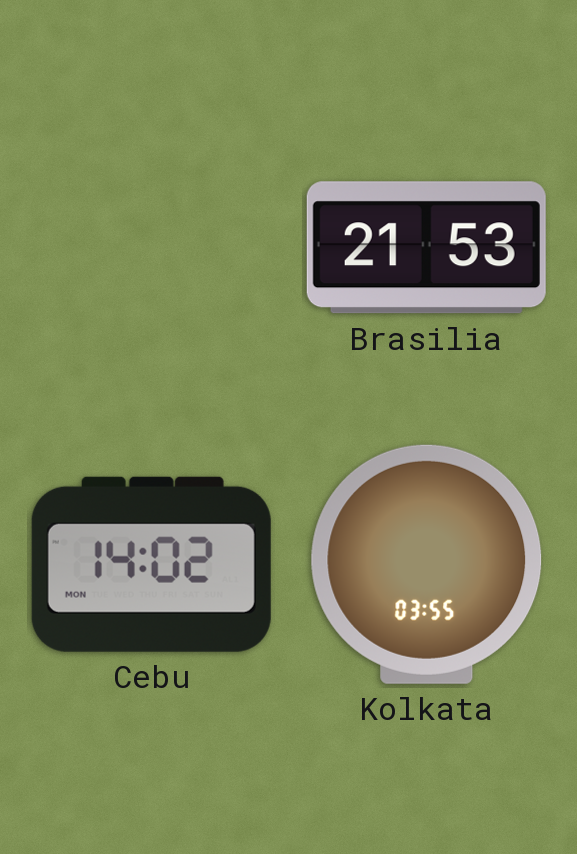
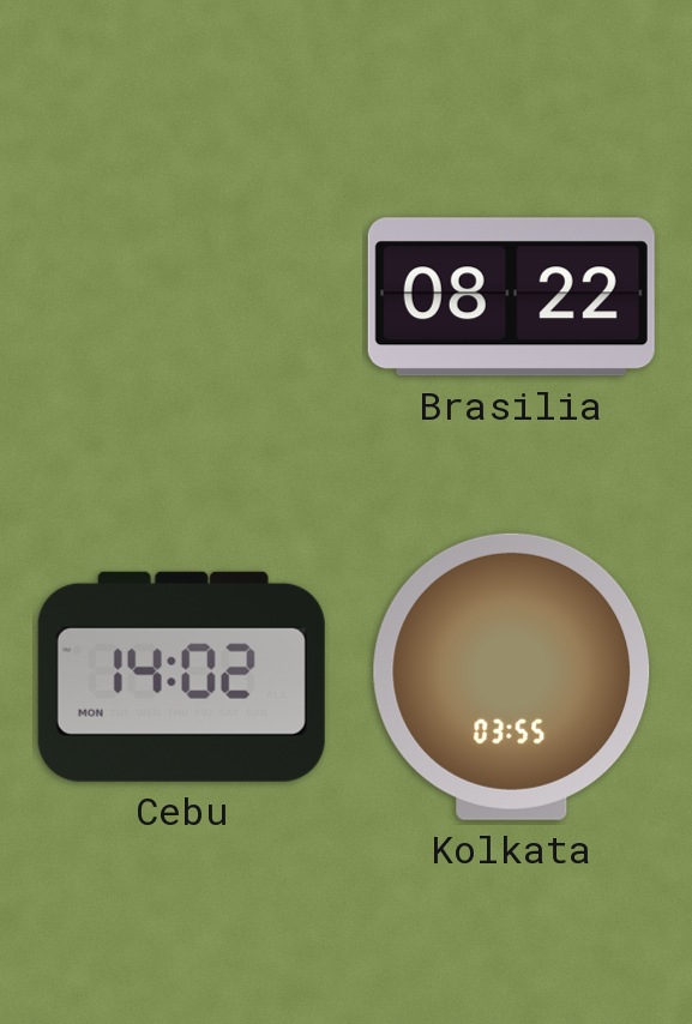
Brasilia: 21:53 -> 08:22 (511, 297)
